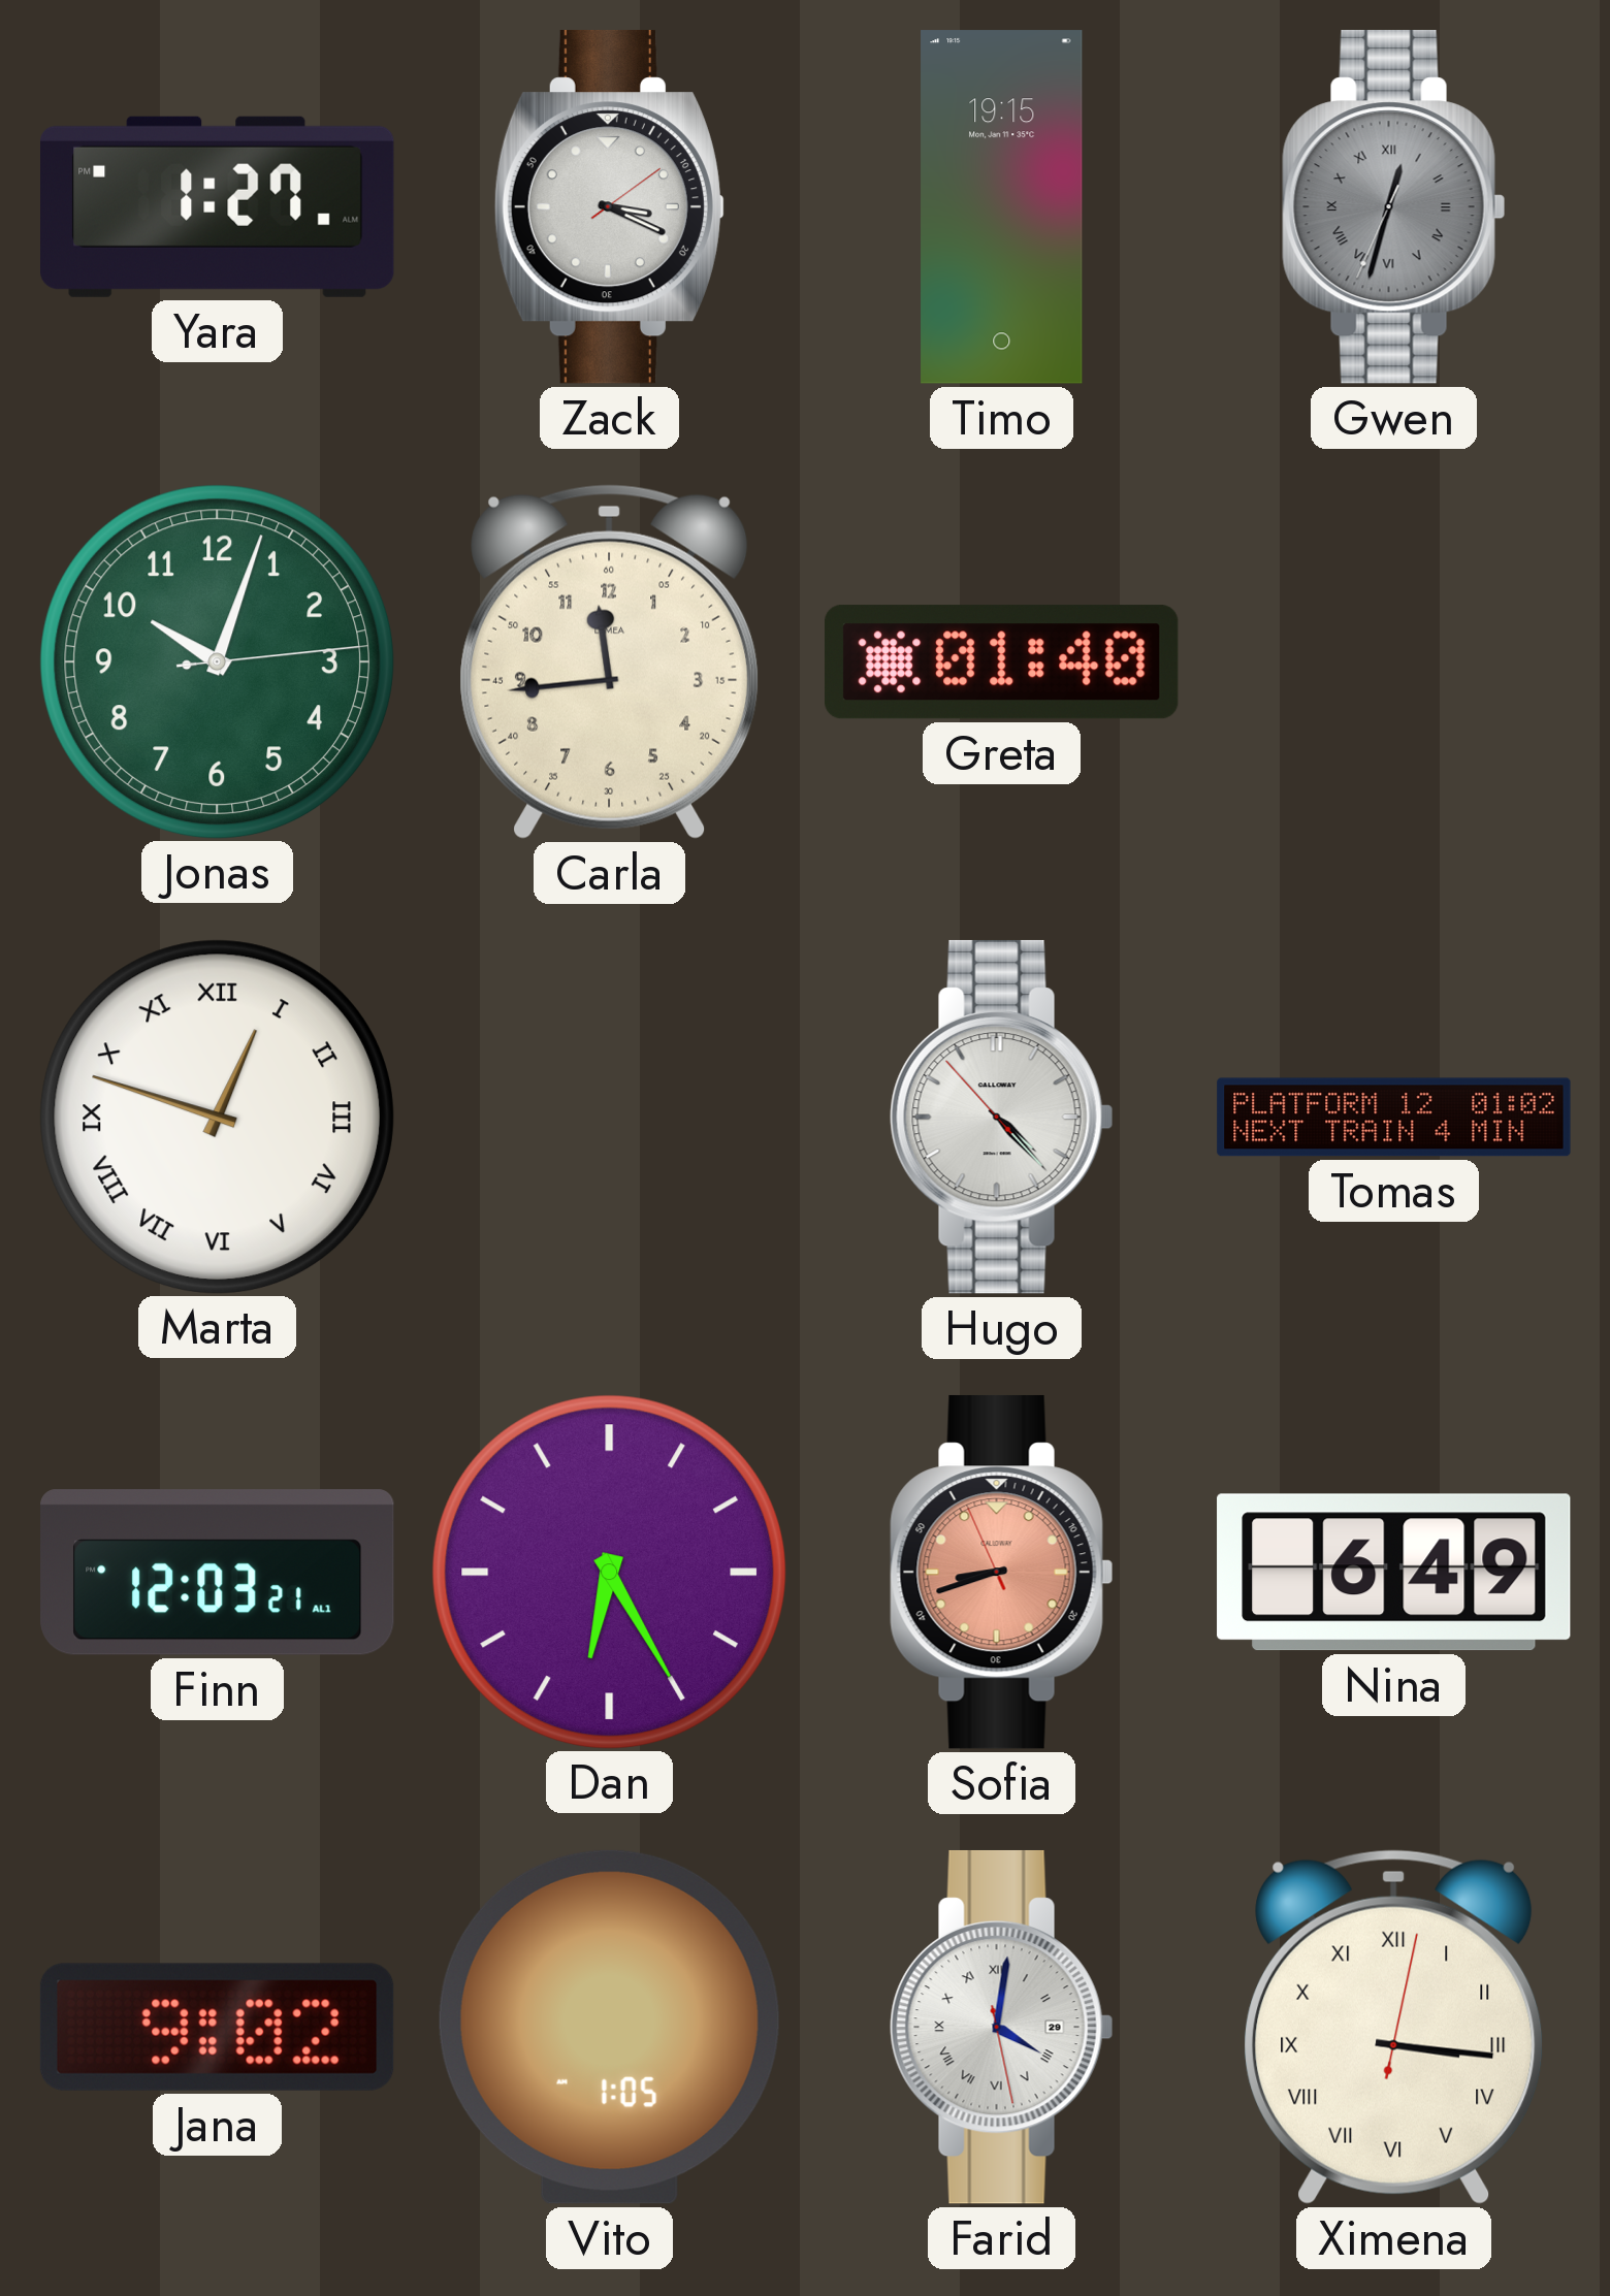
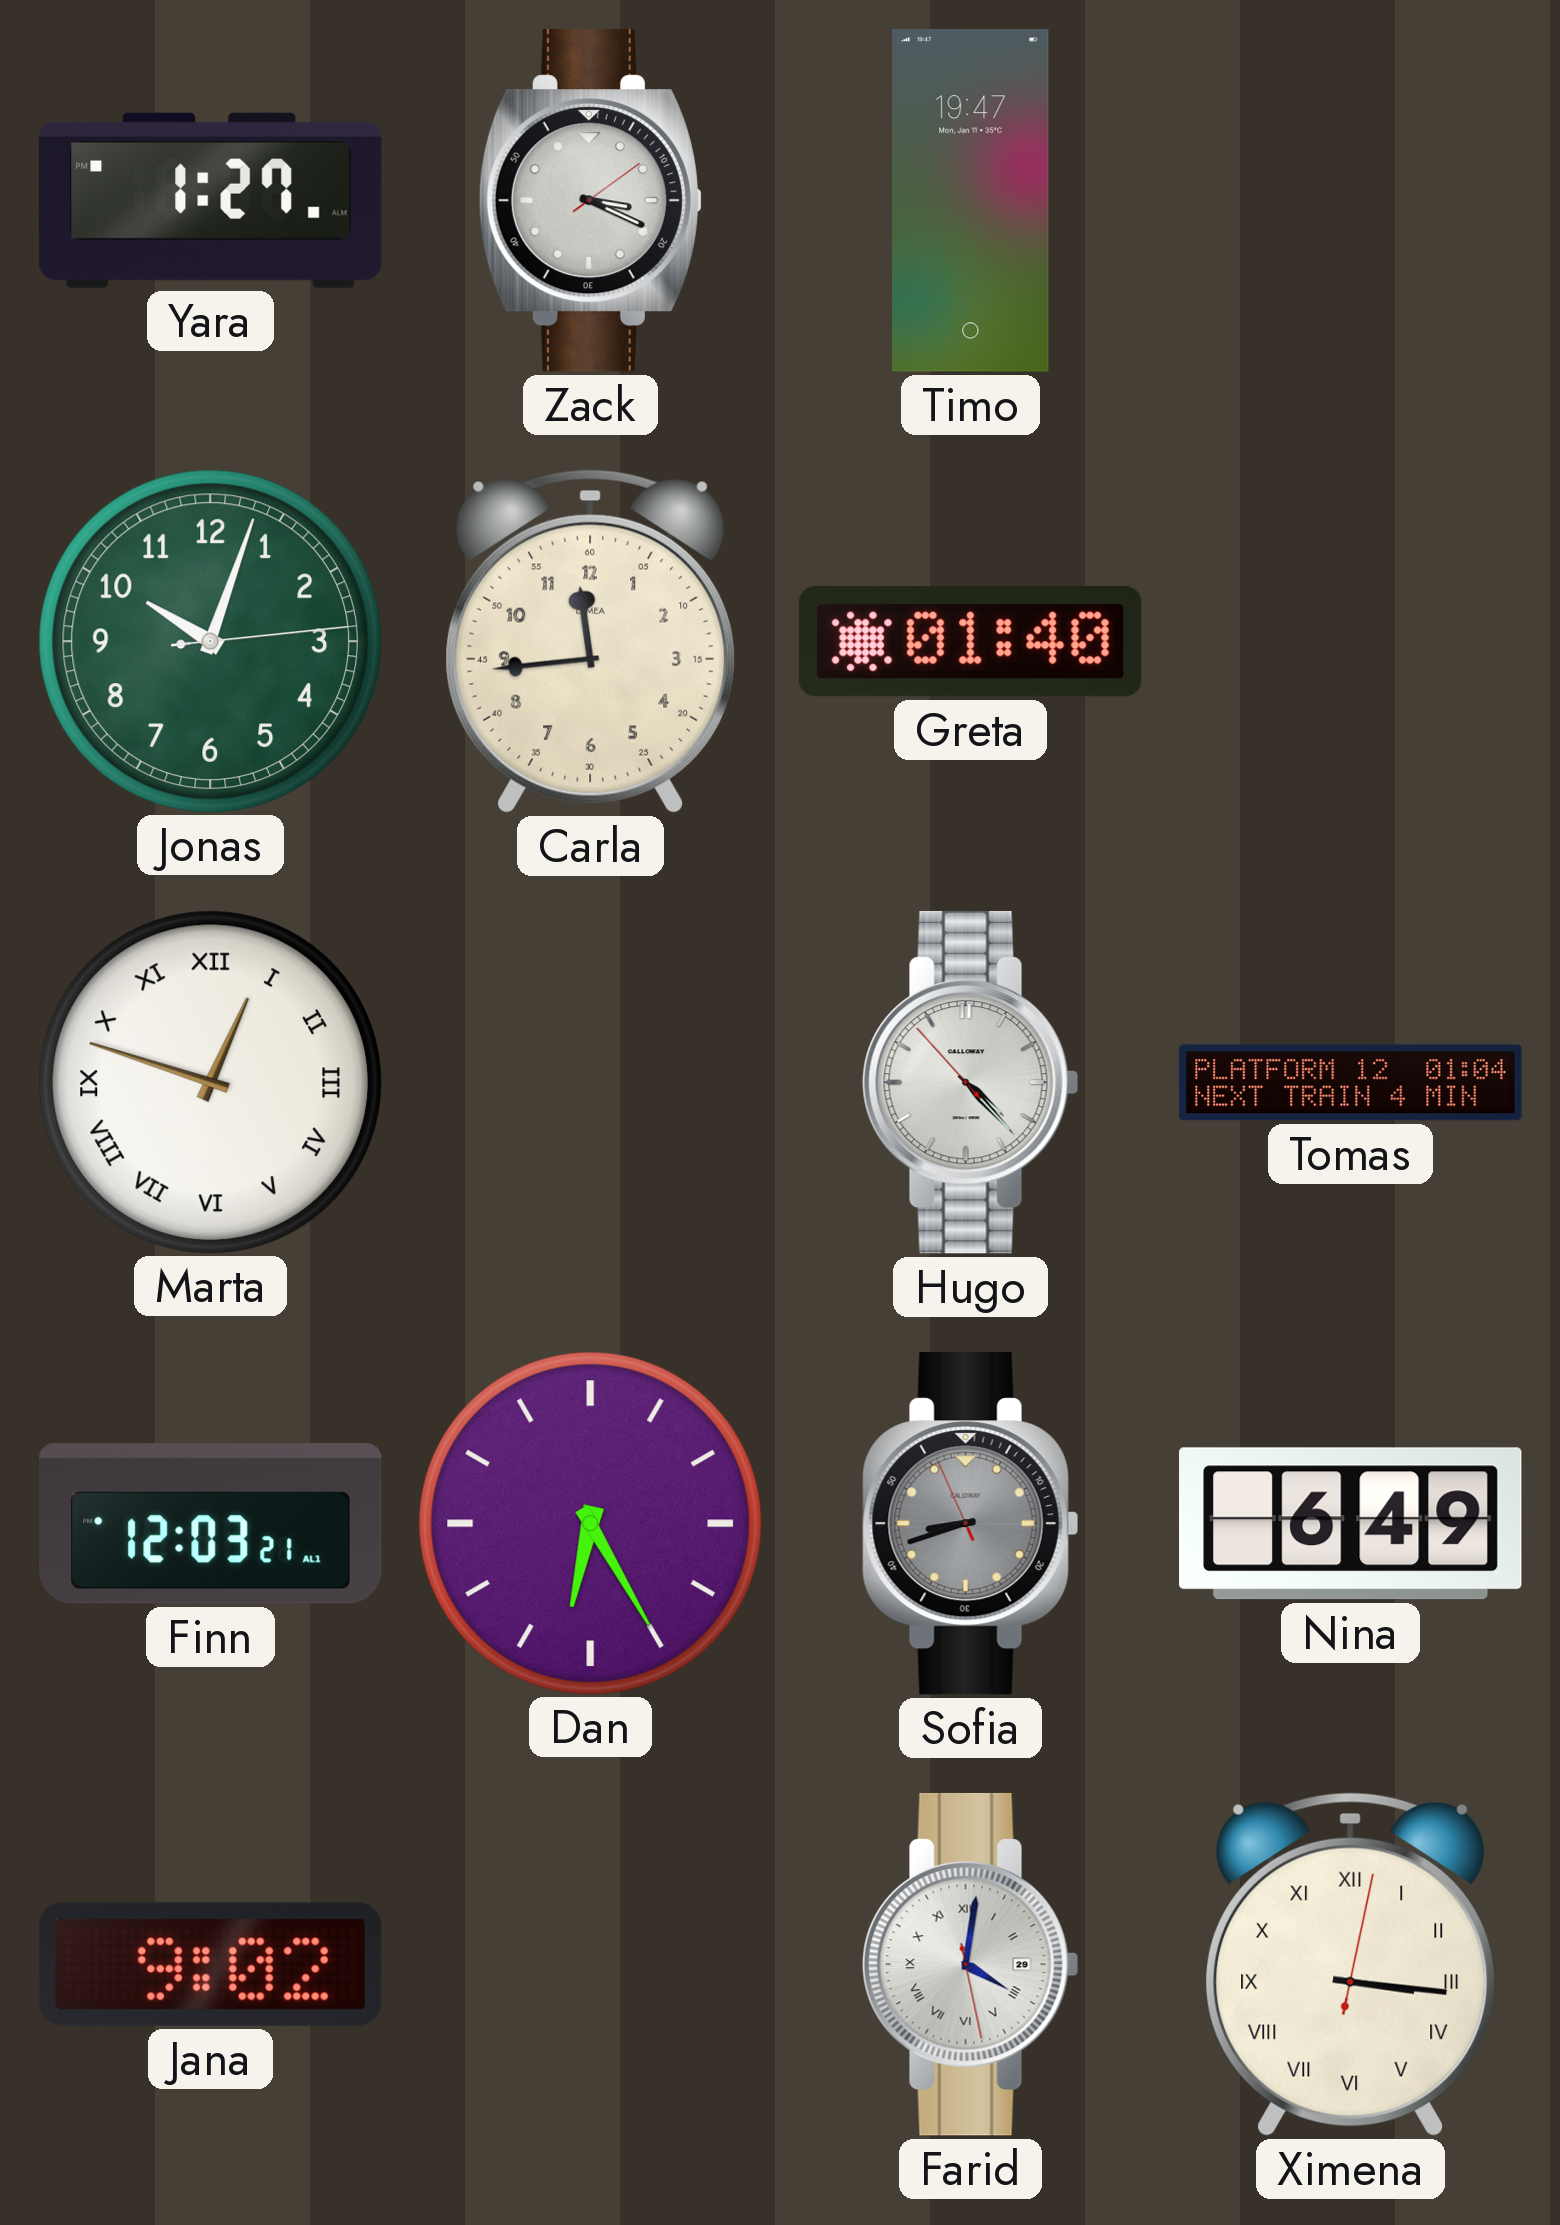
Timo: 19:15 -> 19:47 (971, 201)
Gwen: 12:32 -> none (1394, 206)
Tomas: 01:02 -> 01:04 (1351, 1083)
Sofia dial: salmon -> grey (971, 1523)
Vito: 1:05 -> none (609, 2027)
